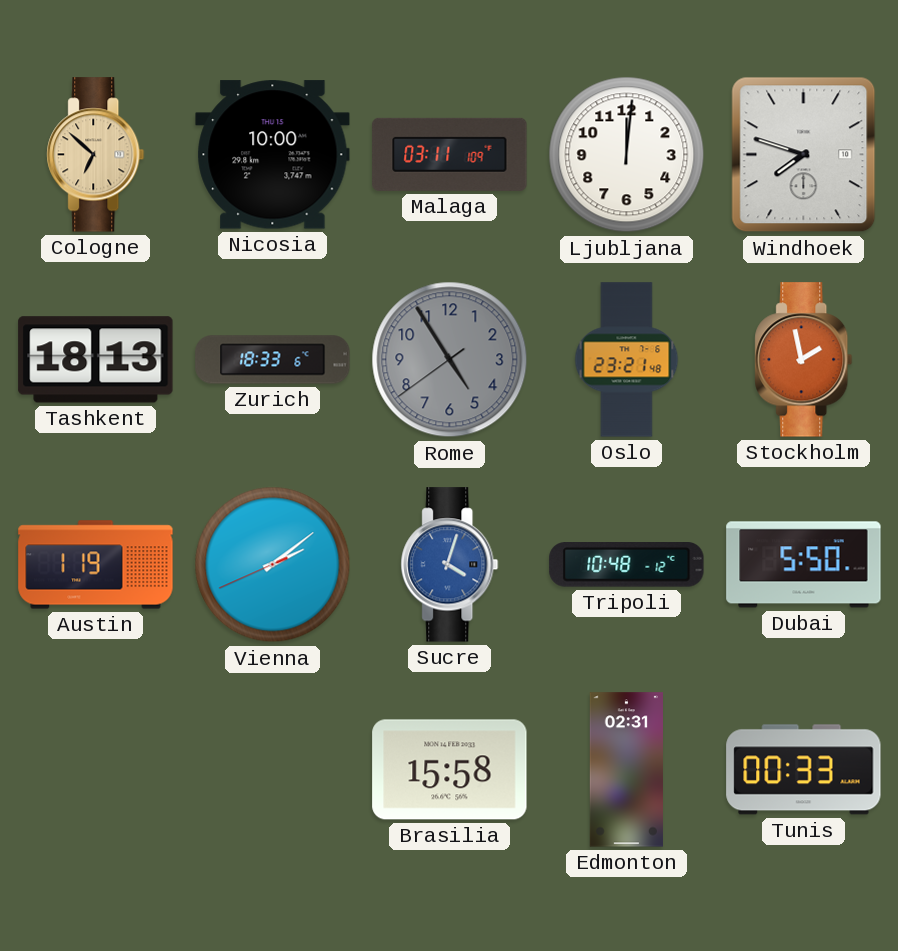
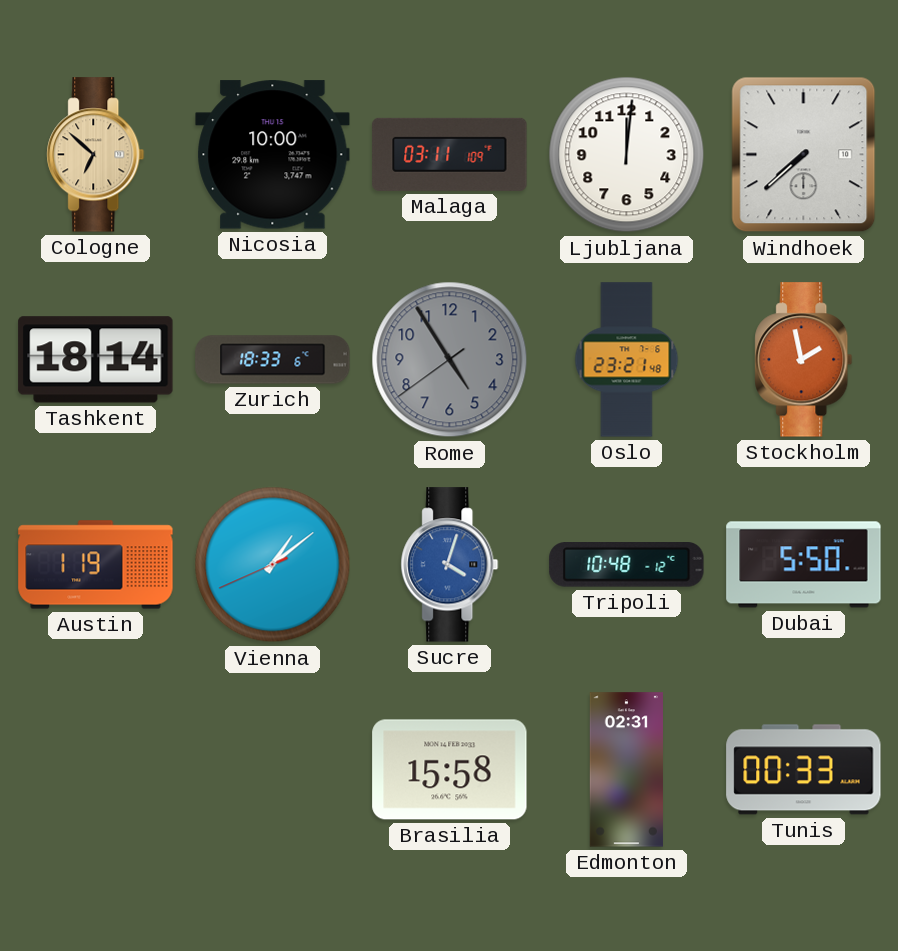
Windhoek: 7:48 -> 7:38 (804, 155)
Tashkent: 18:13 -> 18:14 (96, 360)
Vienna: 2:08 -> 1:08 (273, 565)
